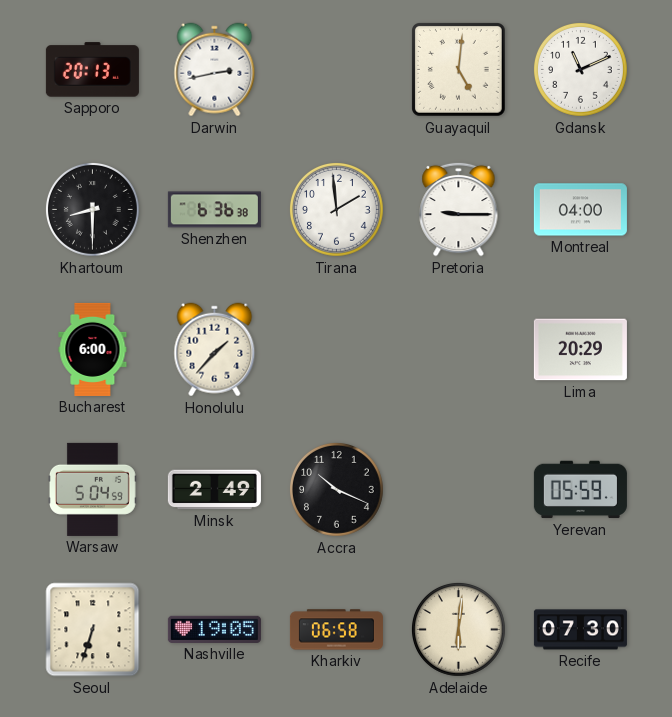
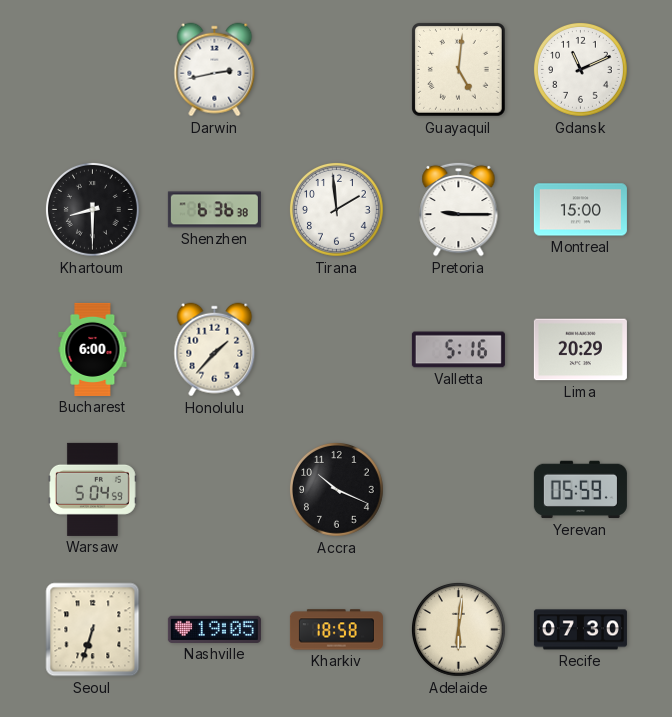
Sapporo: 20:13 -> none (92, 70)
Montreal: 04:00 -> 15:00 (580, 210)
Valletta: none -> 5:16 (458, 350)
Minsk: 2:49 -> none (214, 490)
Kharkiv: 06:58 -> 18:58 (336, 630)
